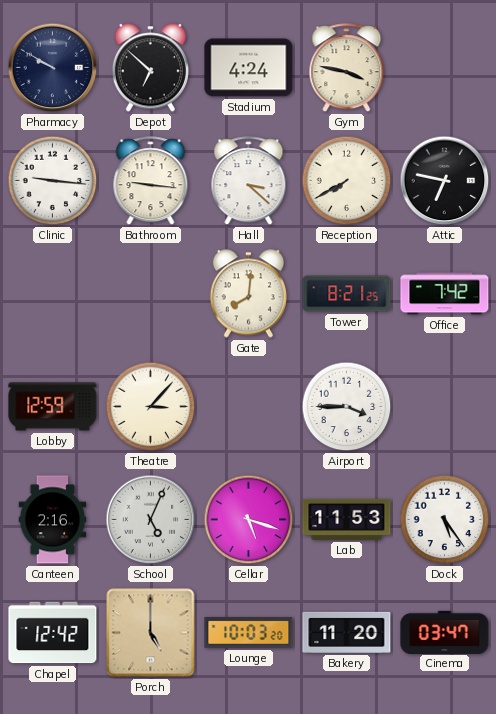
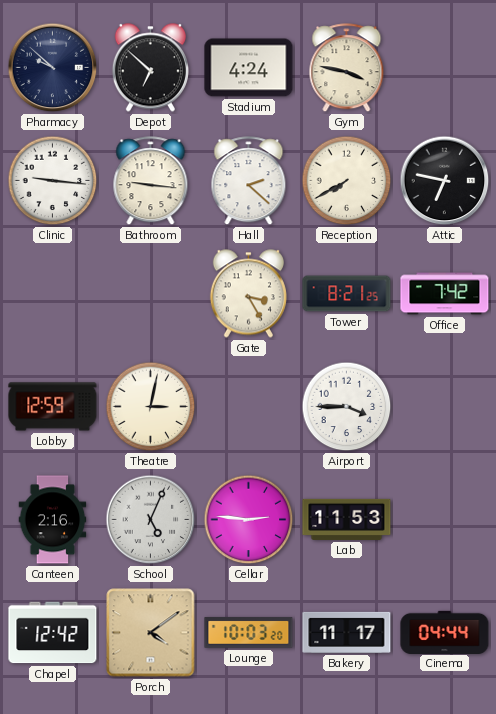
Pharmacy: 9:50 -> 9:52 (53, 68)
Hall: 3:22 -> 2:22 (249, 181)
Gate: 8:01 -> 3:25 (248, 294)
Theatre: 3:07 -> 3:02 (151, 407)
Cellar: 5:18 -> 2:46 (249, 520)
Dock: 5:24 -> none (445, 520)
Porch: 5:00 -> 4:09 (151, 633)
Bakery: 11:20 -> 11:17 (347, 632)
Cinema: 03:47 -> 04:44 (445, 632)
